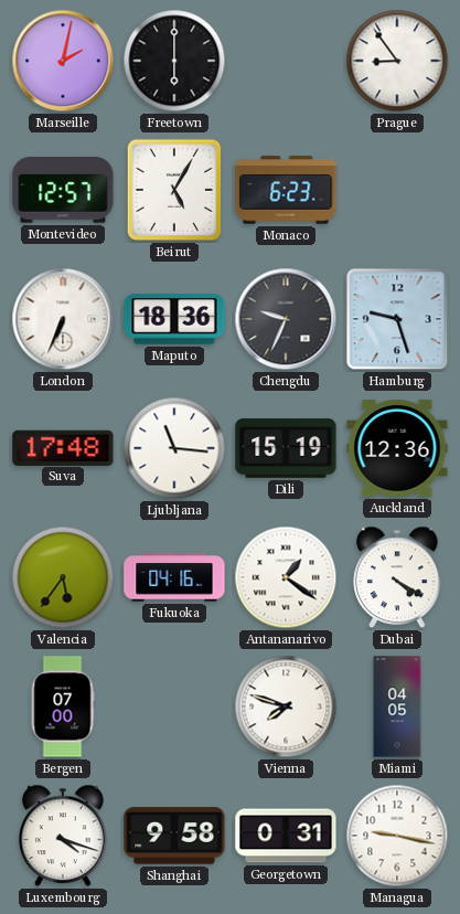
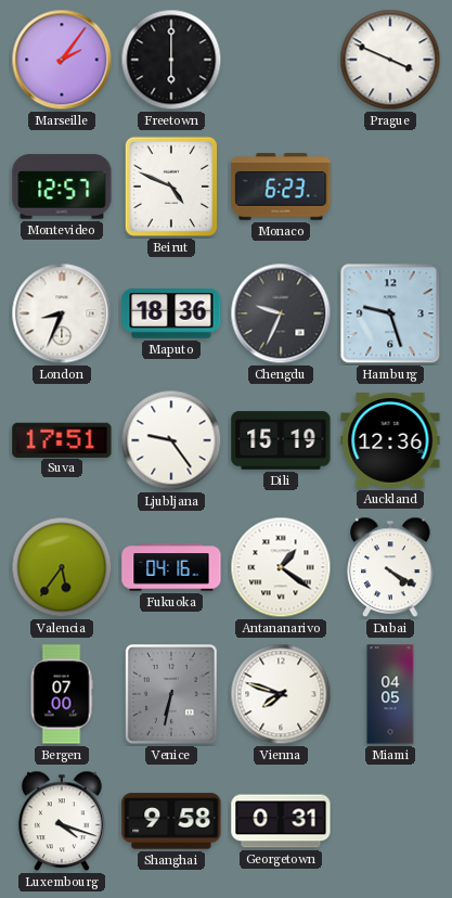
Marseille: 2:02 -> 2:06 (62, 60)
Prague: 8:54 -> 3:49 (390, 60)
Beirut: 5:05 -> 4:49 (171, 187)
London: 6:34 -> 8:34 (62, 313)
Suva: 17:48 -> 17:51 (62, 439)
Ljubljana: 11:16 -> 9:24 (171, 440)
Venice: none -> 6:32 (172, 695)
Managua: 9:17 -> none (397, 836)
